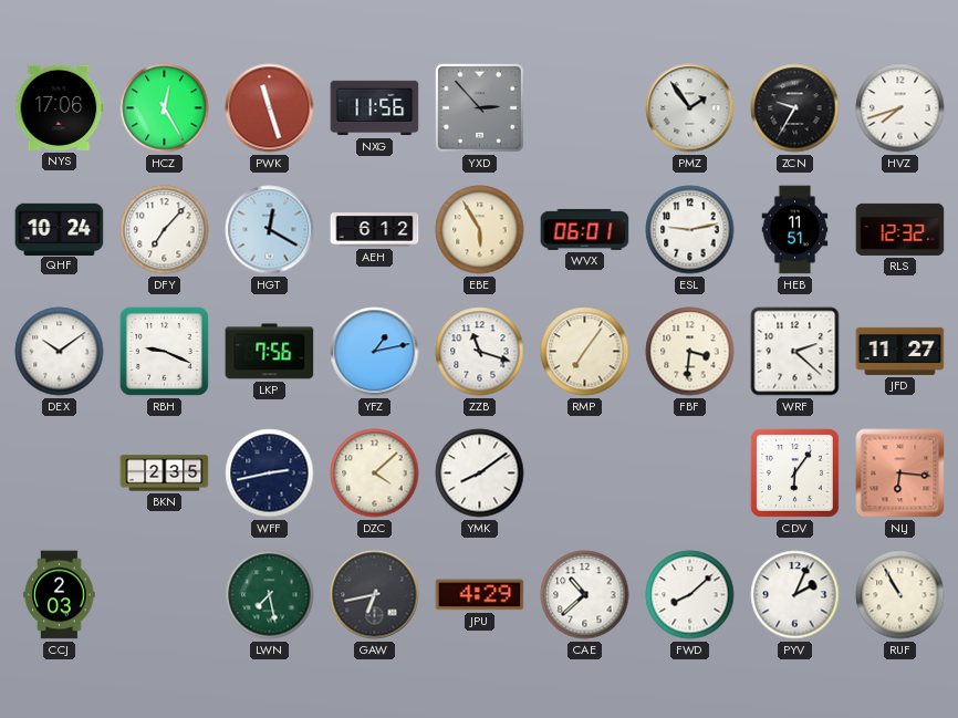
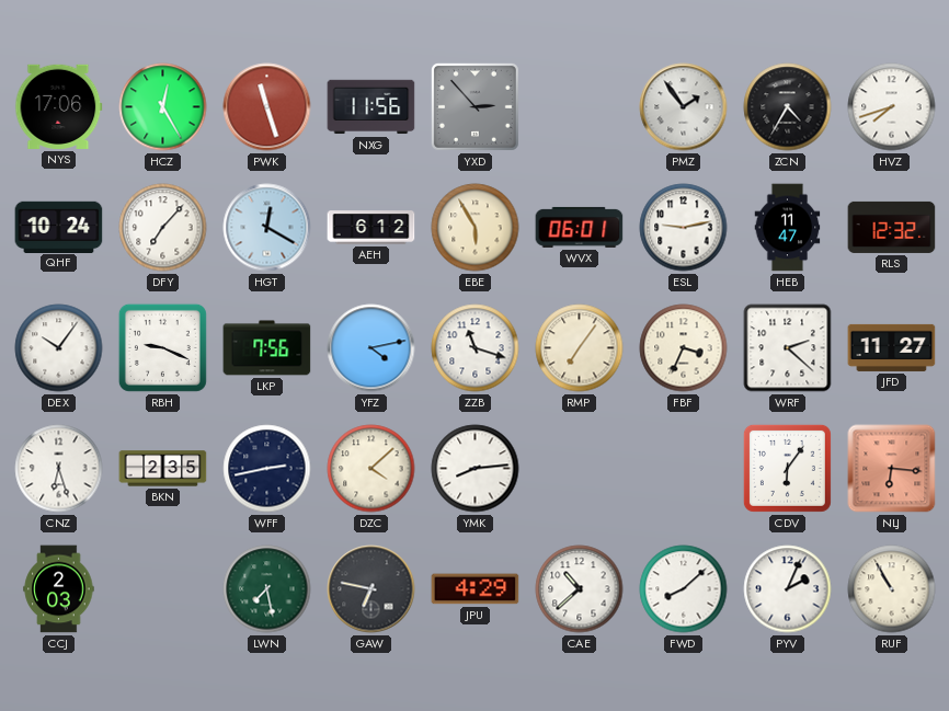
ZCN: 9:35 -> 4:35 (788, 107)
HEB: 11:51 -> 11:47 (788, 228)
DEX: 10:09 -> 10:06 (59, 348)
YFZ: 1:13 -> 4:13 (371, 348)
FBF: 3:31 -> 3:34 (684, 348)
CNZ: none -> 6:27 (59, 469)
YMK: 8:09 -> 8:14 (476, 469)
GAW: 6:43 -> 6:47 (371, 589)
